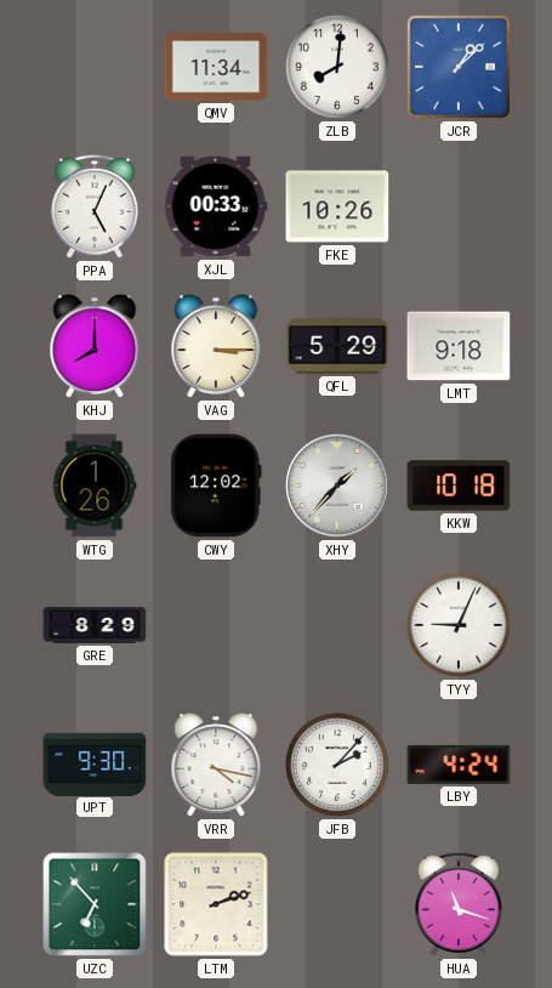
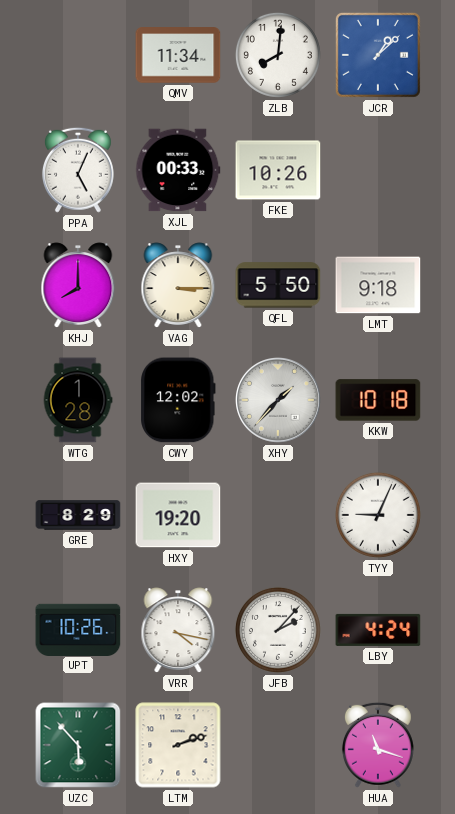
QFL: 5:29 -> 5:50 (278, 285)
WTG: 1:26 -> 1:28 (78, 400)
HXY: none -> 19:20 (178, 515)
UPT: 9:30 -> 10:26 (78, 629)
UZC: 6:53 -> 5:53 (78, 745)
